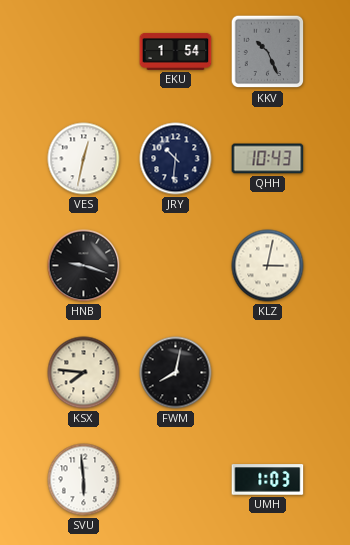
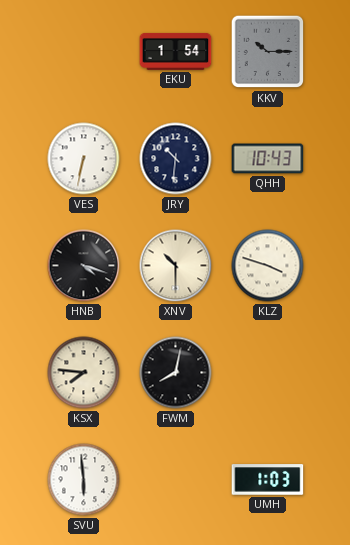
KKV: 10:26 -> 10:15 (268, 52)
VES: 12:32 -> 6:32 (84, 159)
HNB: 9:18 -> 4:18 (84, 266)
XNV: none -> 10:30 (176, 266)
KLZ: 3:02 -> 3:48 (268, 266)
